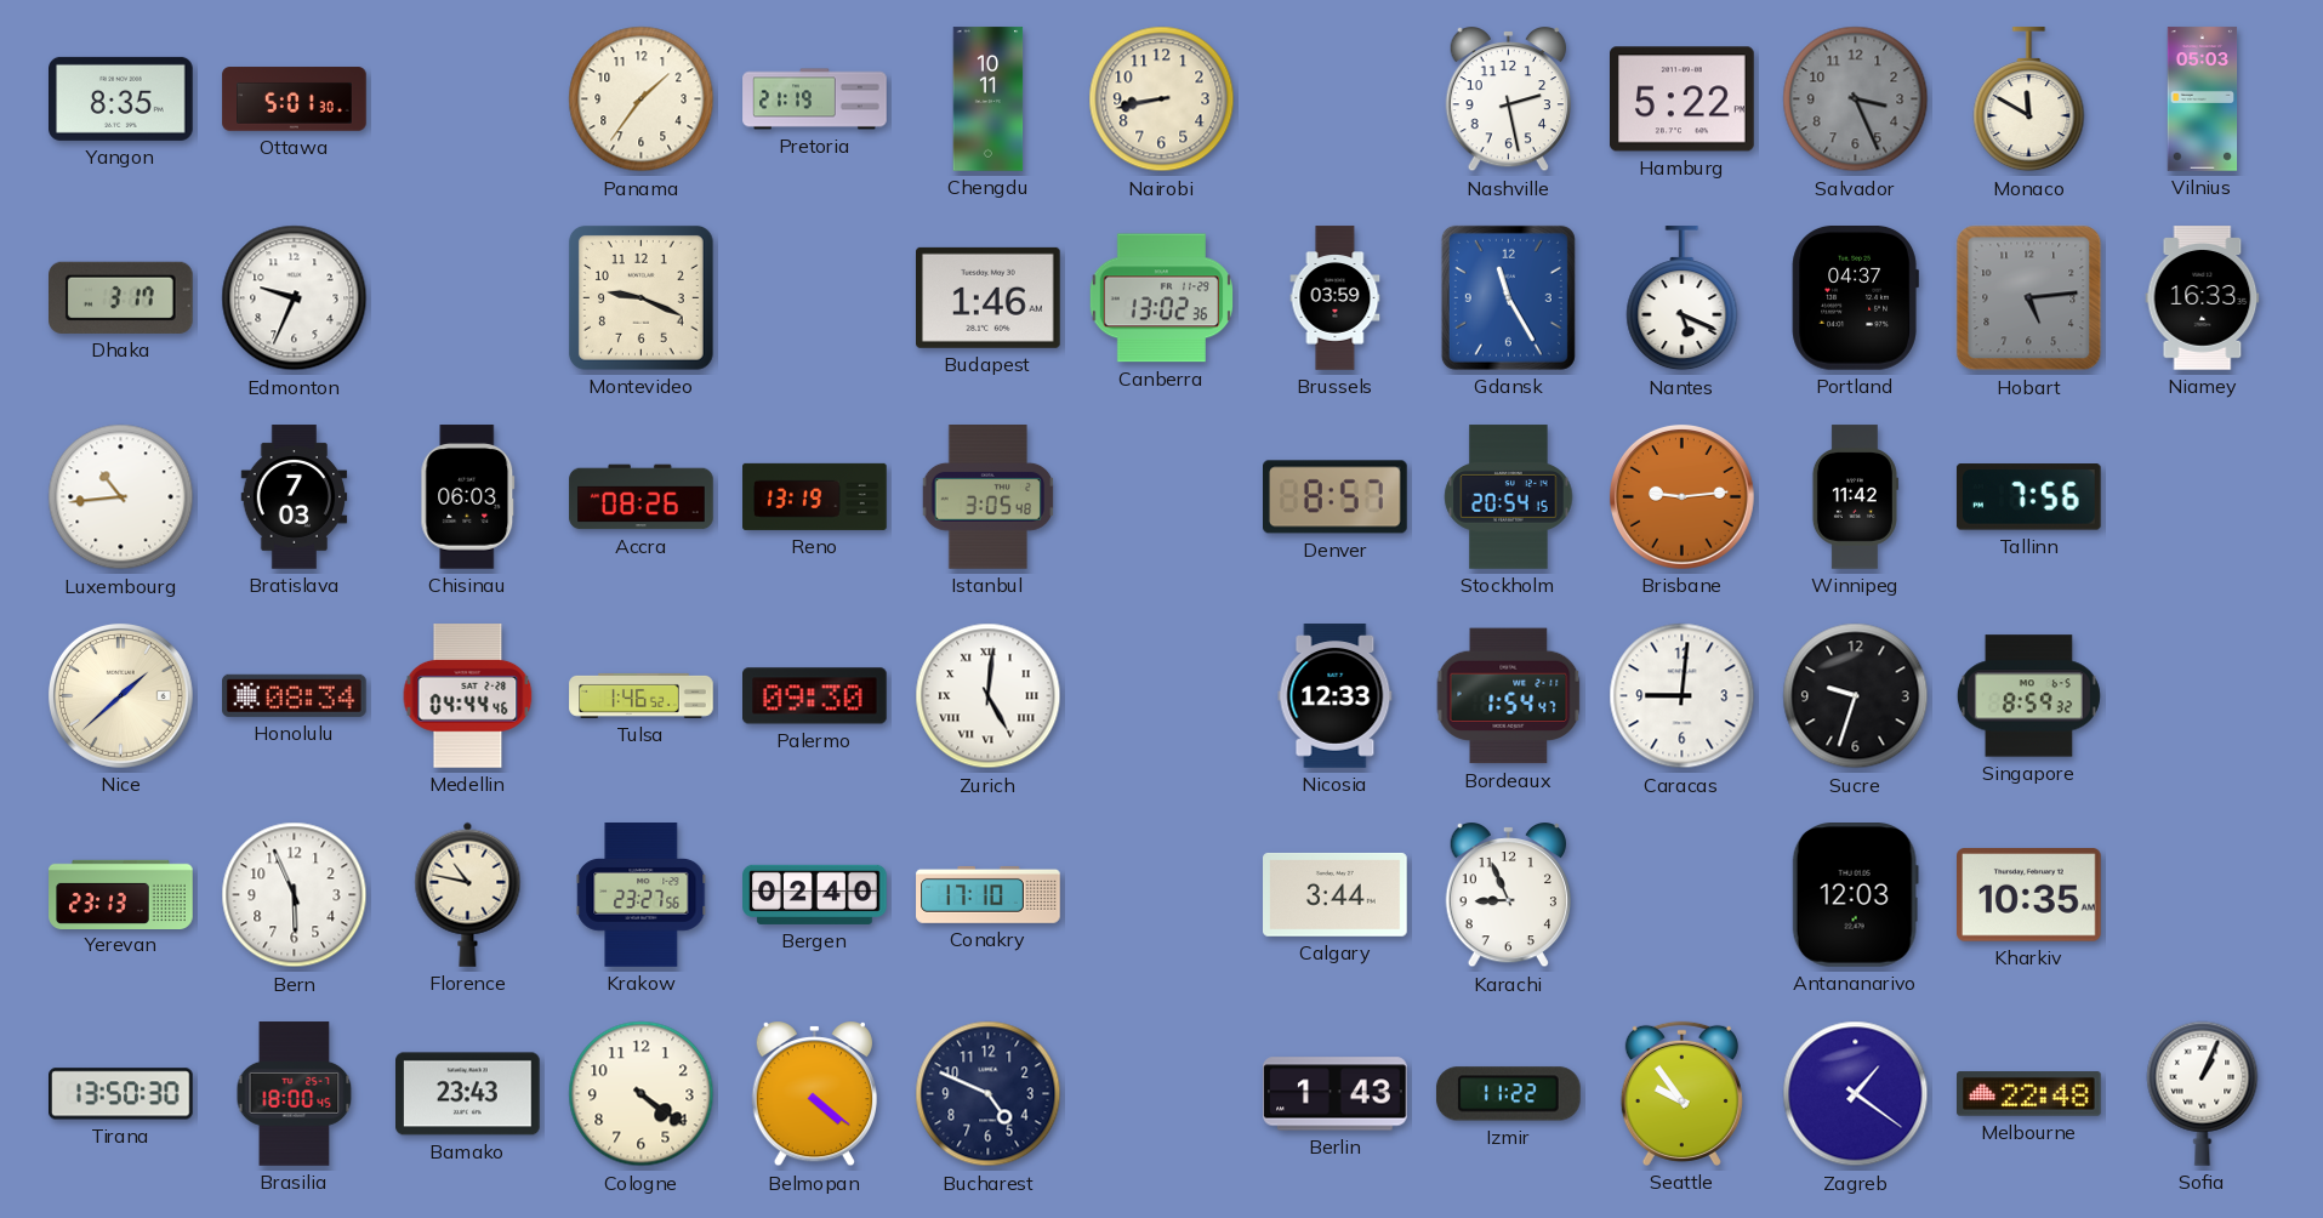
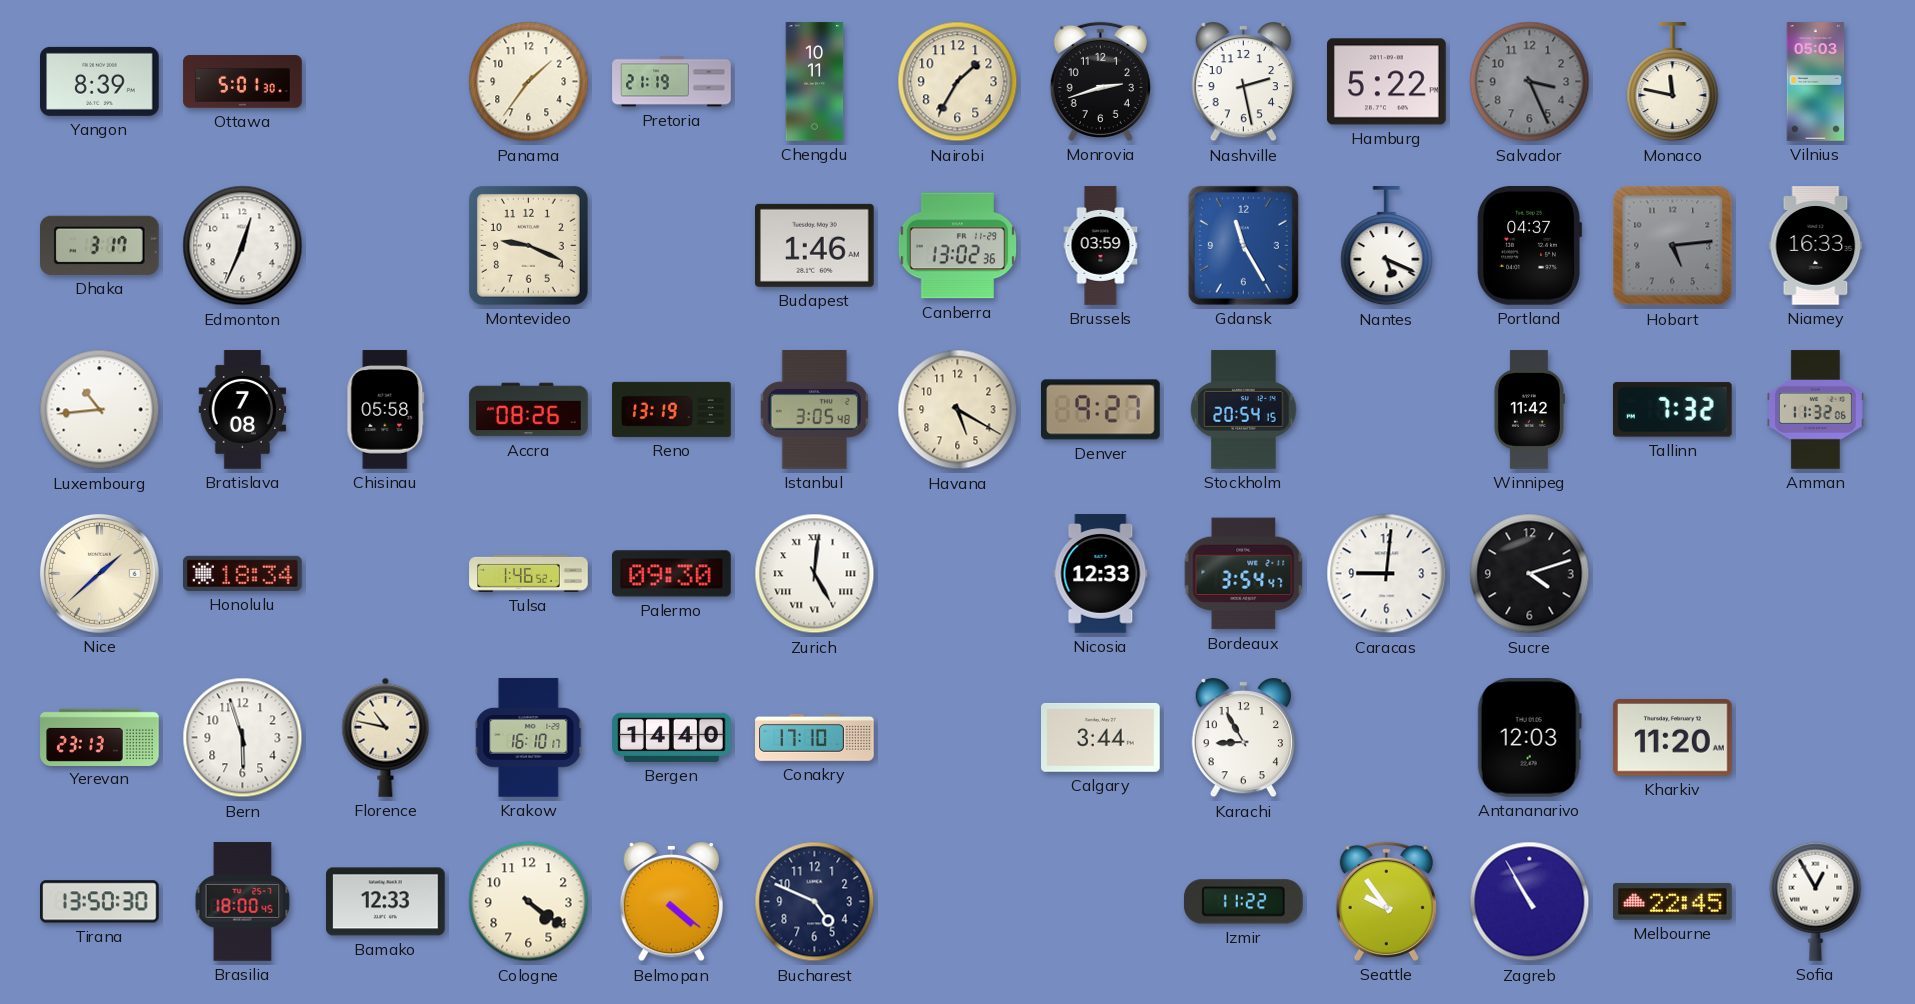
Yangon: 8:35 -> 8:39 (100, 81)
Nairobi: 8:43 -> 1:35 (958, 82)
Monrovia: none -> 2:42 (1100, 81)
Monaco: 11:50 -> 11:47 (1673, 82)
Edmonton: 9:34 -> 12:34 (243, 246)
Bratislava: 7:03 -> 7:08 (243, 410)
Chisinau: 06:03 -> 05:58 (386, 410)
Havana: none -> 5:20 (958, 410)
Denver: 8:57 -> 9:27 (1101, 410)
Brisbane: 9:14 -> none (1683, 497)
Tallinn: 7:56 -> 7:32 (1672, 410)
Amman: none -> 11:32 (1815, 410)
Honolulu: 08:34 -> 18:34 (243, 573)
Medellin: 04:44 -> none (468, 696)
Bordeaux: 1:54 -> 3:54 (1244, 574)
Sucre: 9:33 -> 4:12 (1530, 574)
Singapore: 8:59 -> none (2028, 696)
Bern: 5:56 -> 5:57 (243, 738)
Krakow: 23:27 -> 16:10 (529, 738)
Bergen: 02:40 -> 14:40 (672, 737)
Karachi: 8:56 -> 8:55 (1243, 738)
Kharkiv: 10:35 -> 11:20 (1673, 738)
Bamako: 23:43 -> 12:33 (386, 902)
Berlin: 1:43 -> none (1336, 1094)
Zagreb: 1:21 -> 10:55 (1530, 902)
Melbourne: 22:48 -> 22:45 (1673, 902)
Sofia: 1:04 -> 12:55 (1816, 901)
